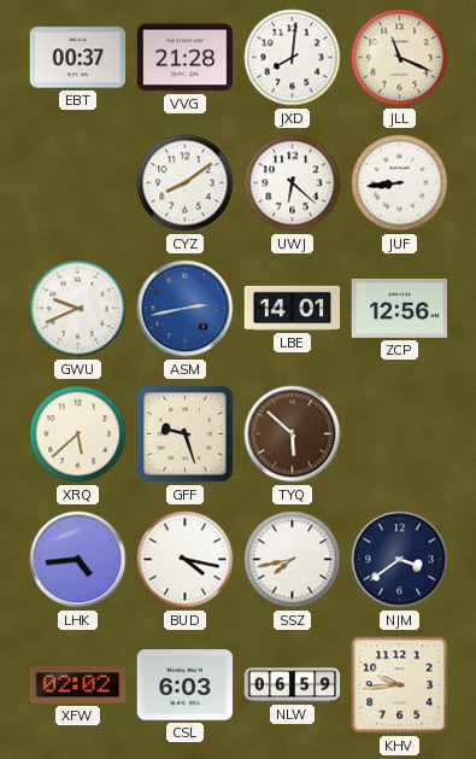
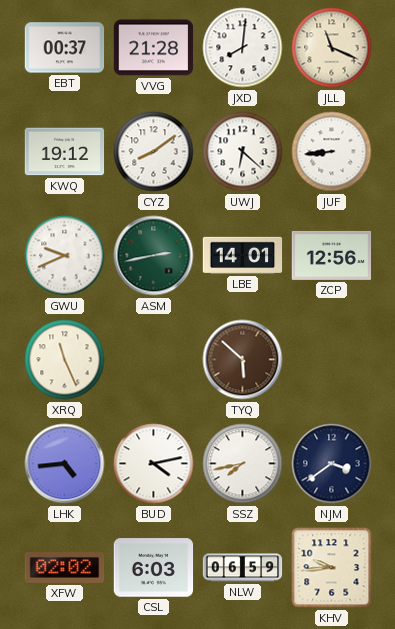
KWQ: none -> 19:12 (65, 152)
ASM dial: blue -> green (154, 256)
XRQ: 5:38 -> 11:26 (65, 360)
GFF: 9:27 -> none (186, 434)
BUD: 4:17 -> 4:13 (154, 464)
